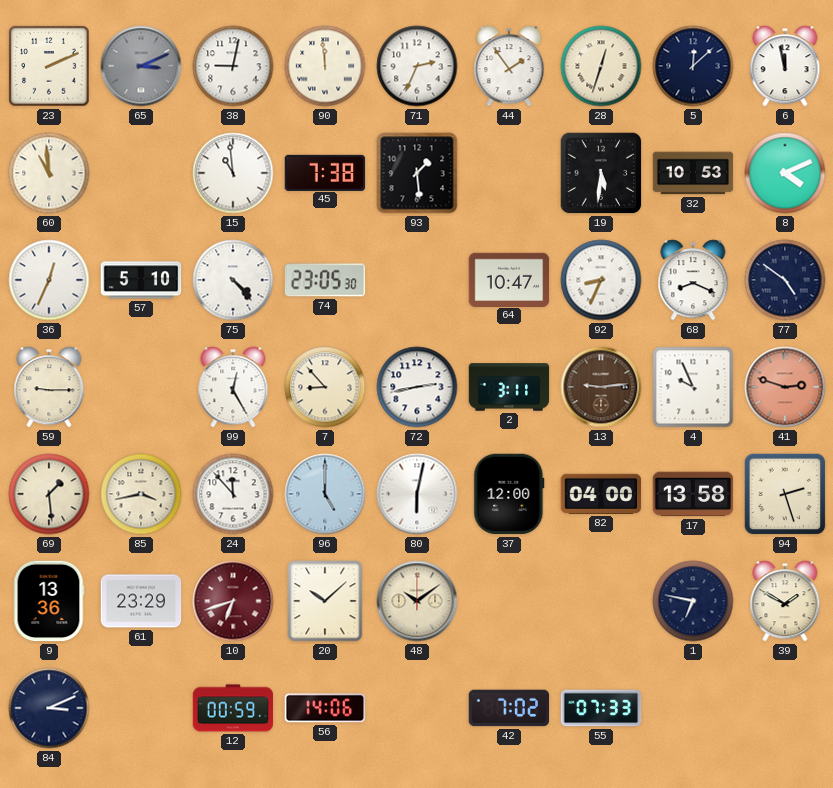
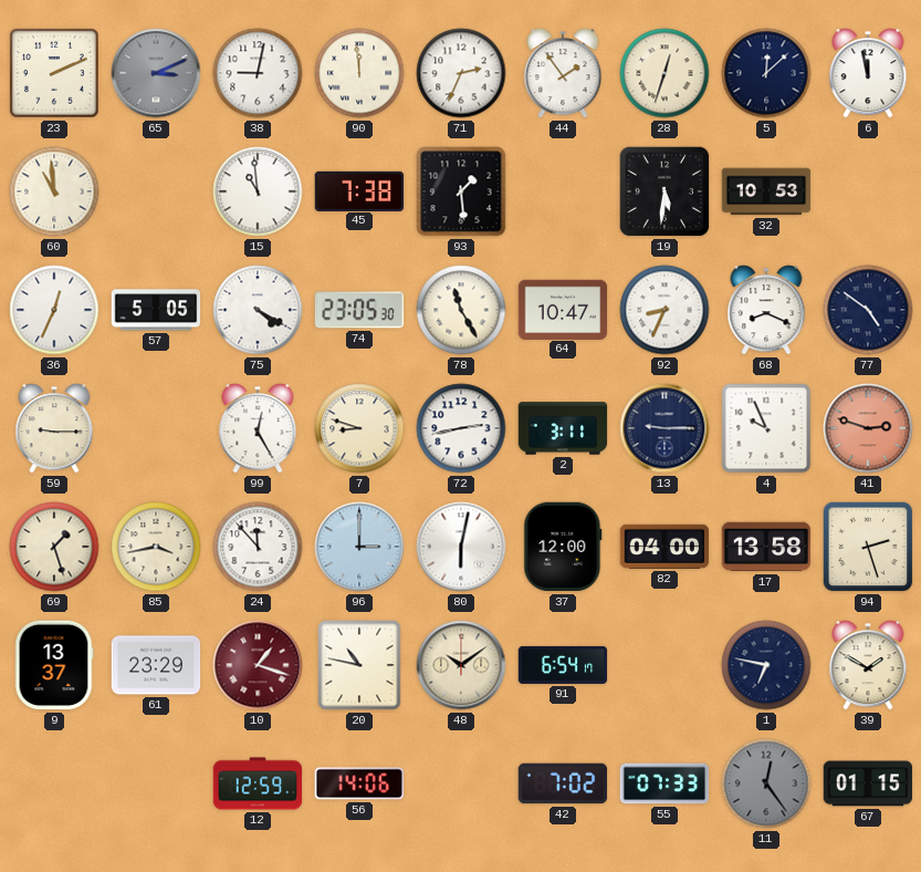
8: 4:11 -> none (785, 173)
57: 5:10 -> 5:05 (156, 310)
75: 4:23 -> 4:20 (258, 310)
78: none -> 11:25 (461, 310)
7: 8:53 -> 8:48 (359, 428)
13: 9:14 -> 9:15 (664, 428)
13 dial: brown -> navy (664, 428)
69: 1:29 -> 1:27 (54, 547)
96: 5:00 -> 3:00 (359, 547)
9: 13:36 -> 13:37 (54, 665)
10: 6:42 -> 1:18 (258, 665)
20: 10:08 -> 10:47 (359, 665)
91: none -> 6:54 (563, 665)
84: 3:11 -> none (49, 708)
12: 00:59 -> 12:59 (258, 783)
11: none -> 12:24 (766, 783)
67: none -> 01:15 (868, 783)
